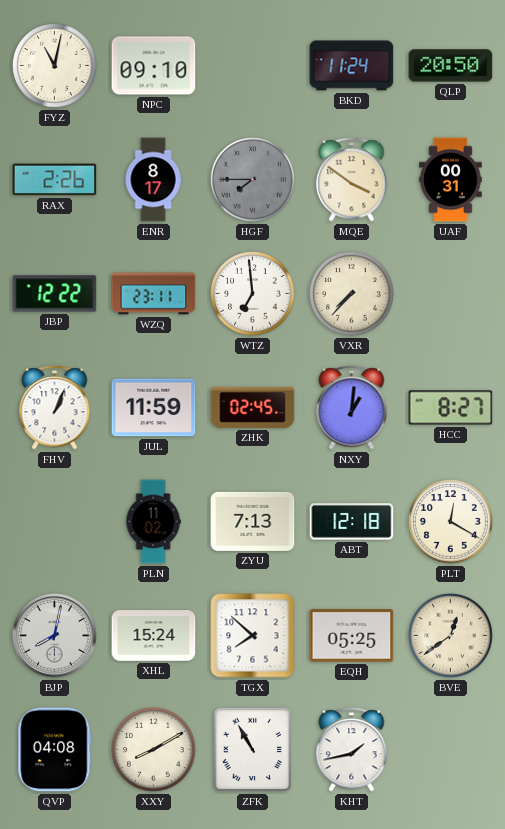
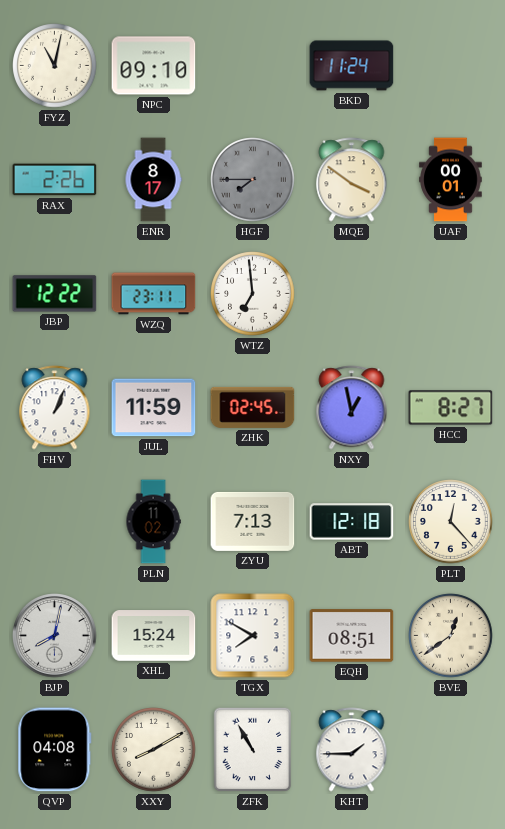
QLP: 20:50 -> none (451, 66)
UAF: 00:31 -> 00:01 (451, 180)
VXR: 7:37 -> none (352, 294)
NXY: 1:01 -> 12:58 (352, 408)
PLT: 12:20 -> 12:23 (451, 522)
TGX: 7:52 -> 7:50 (253, 636)
EQH: 05:25 -> 08:51 (352, 636)
KHT: 1:43 -> 1:45 (352, 750)
